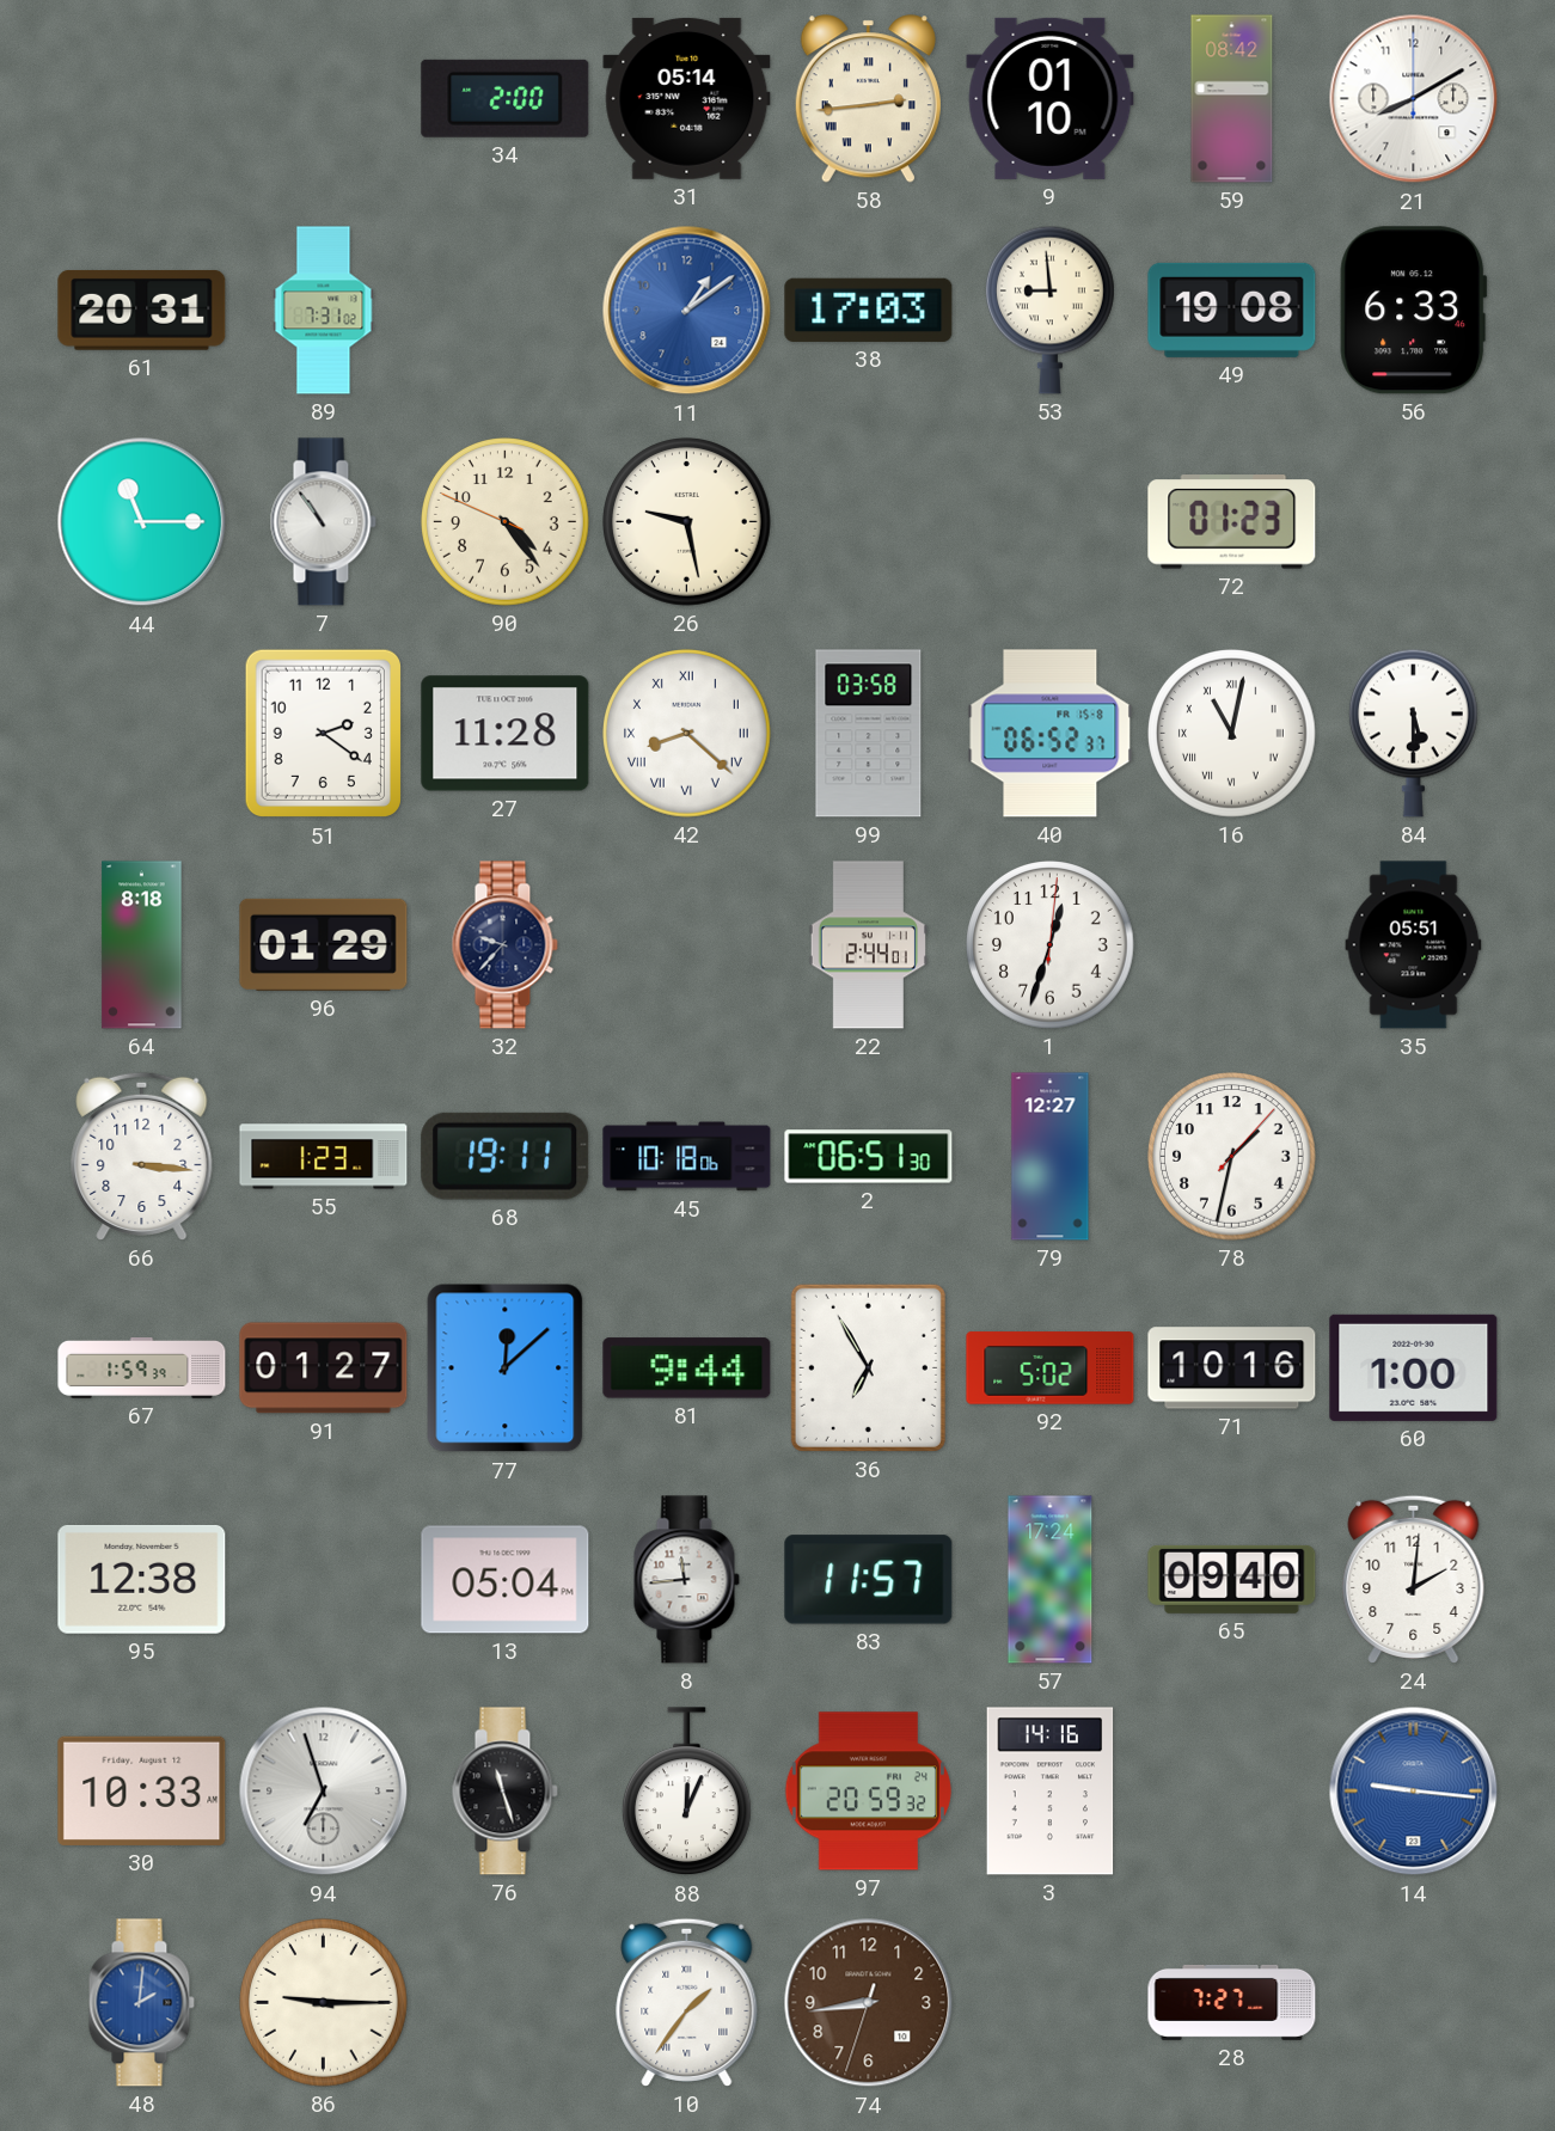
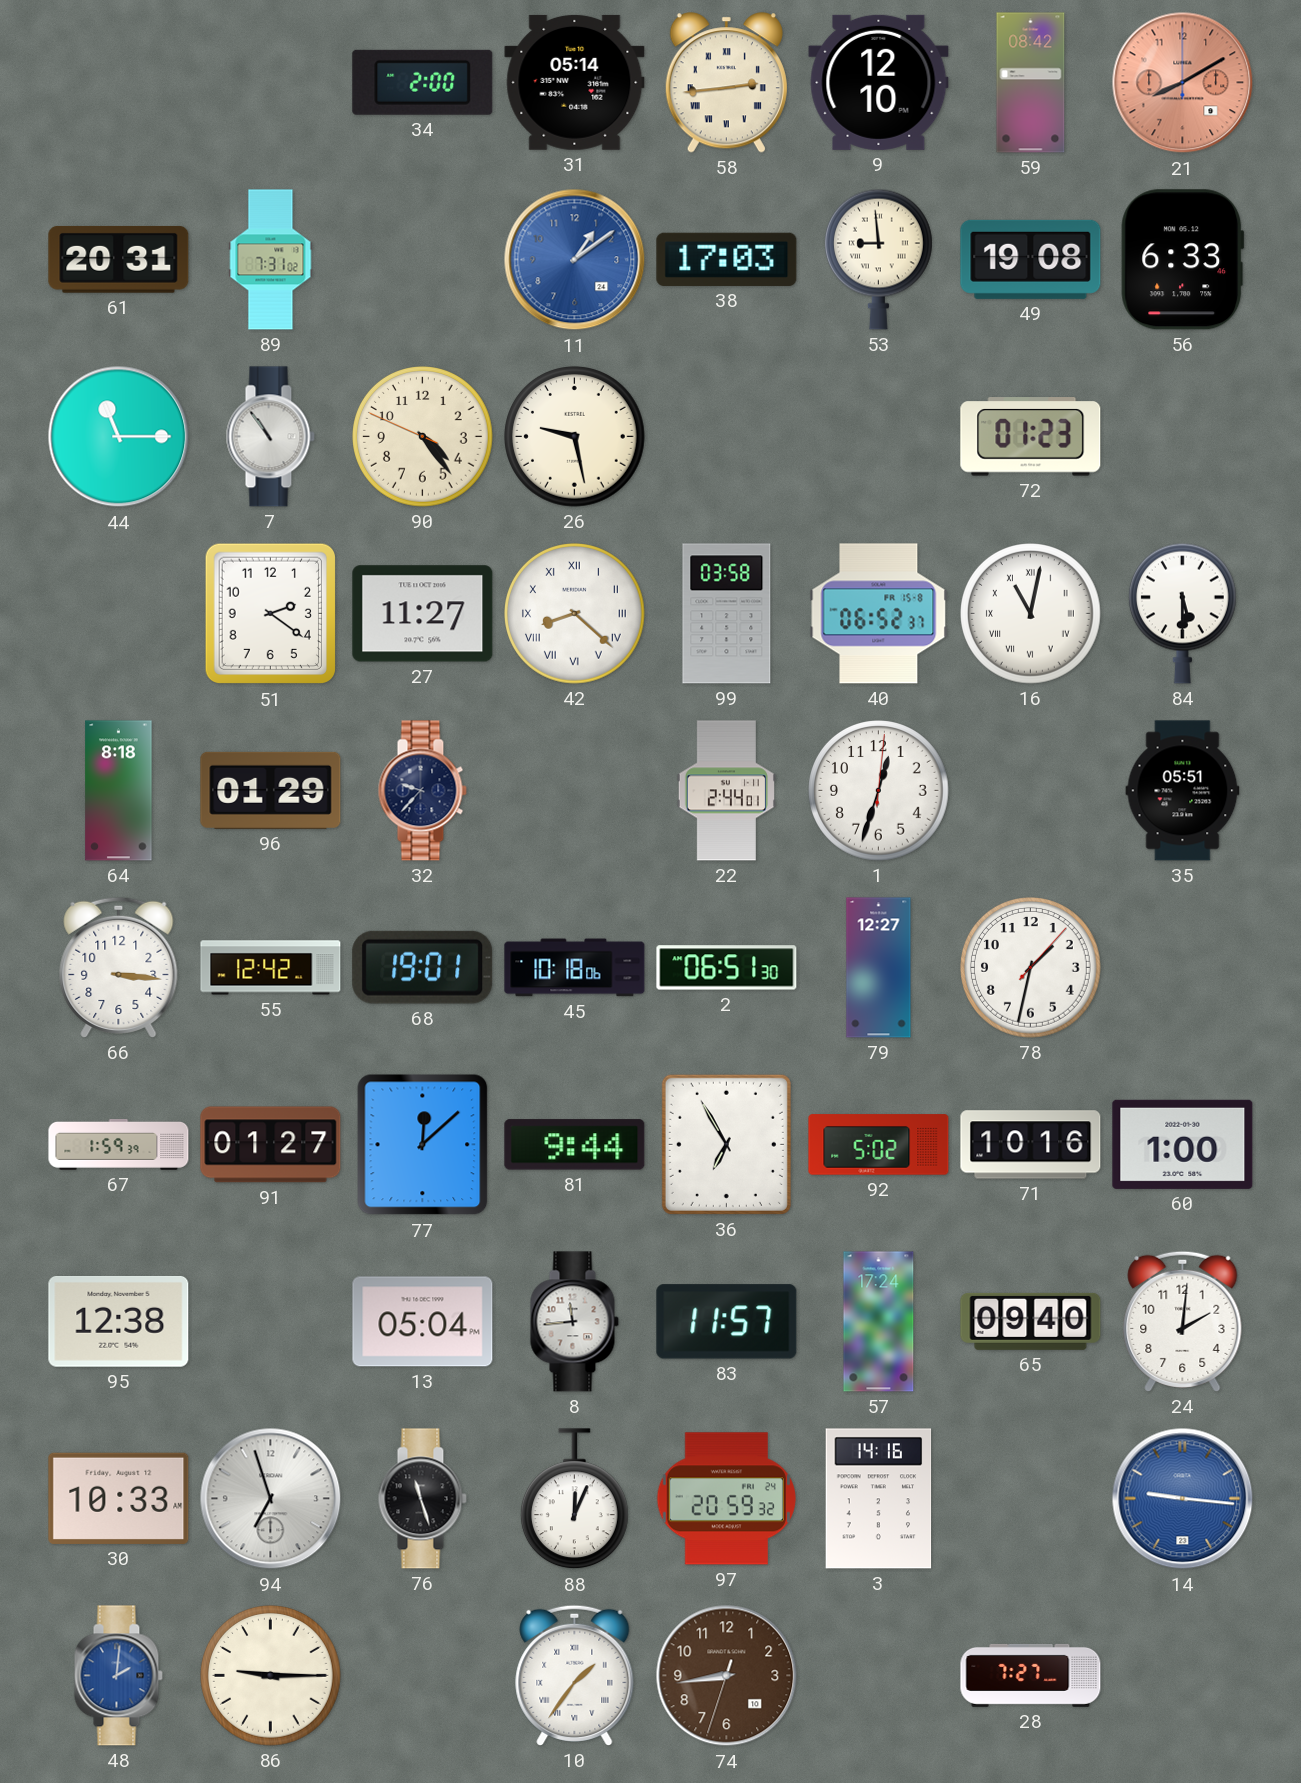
9: 01:10 -> 12:10 (879, 82)
21 dial: white -> salmon (1183, 83)
27: 11:28 -> 11:27 (423, 614)
55: 1:23 -> 12:42 (271, 968)
68: 19:11 -> 19:01 (423, 967)
